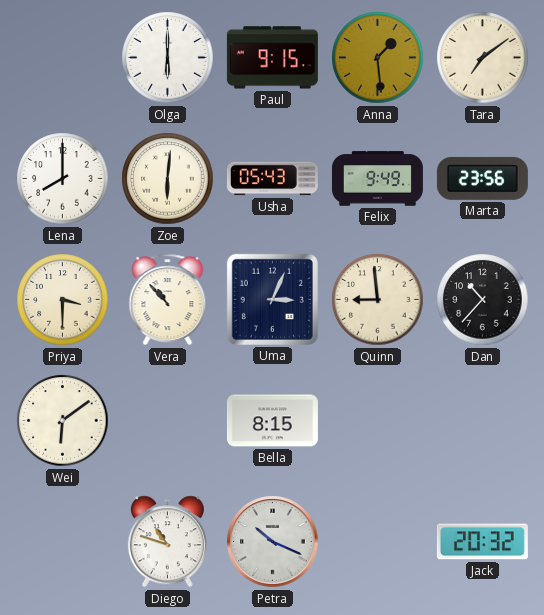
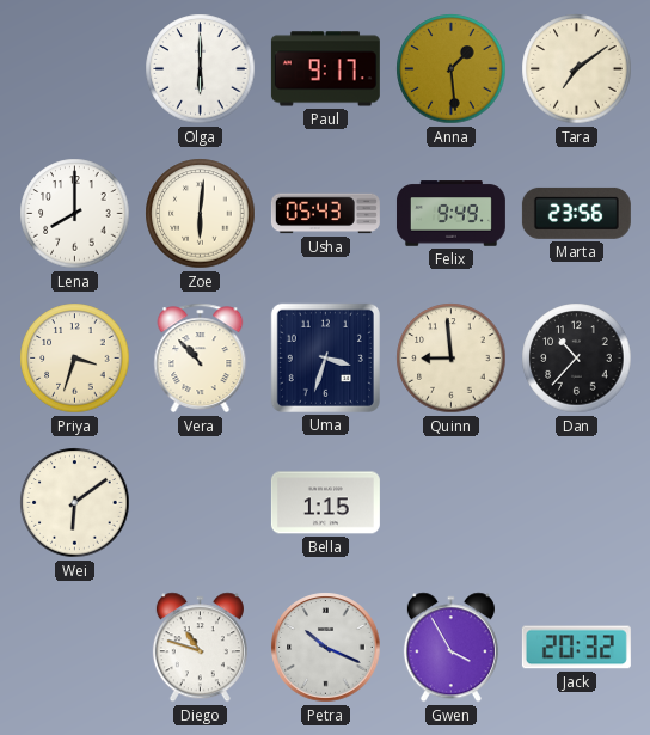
Paul: 9:15 -> 9:17 (325, 69)
Priya: 3:30 -> 3:33 (75, 359)
Uma: 3:04 -> 3:33 (325, 357)
Bella: 8:15 -> 1:15 (325, 503)
Gwen: none -> 3:55 (450, 648)
